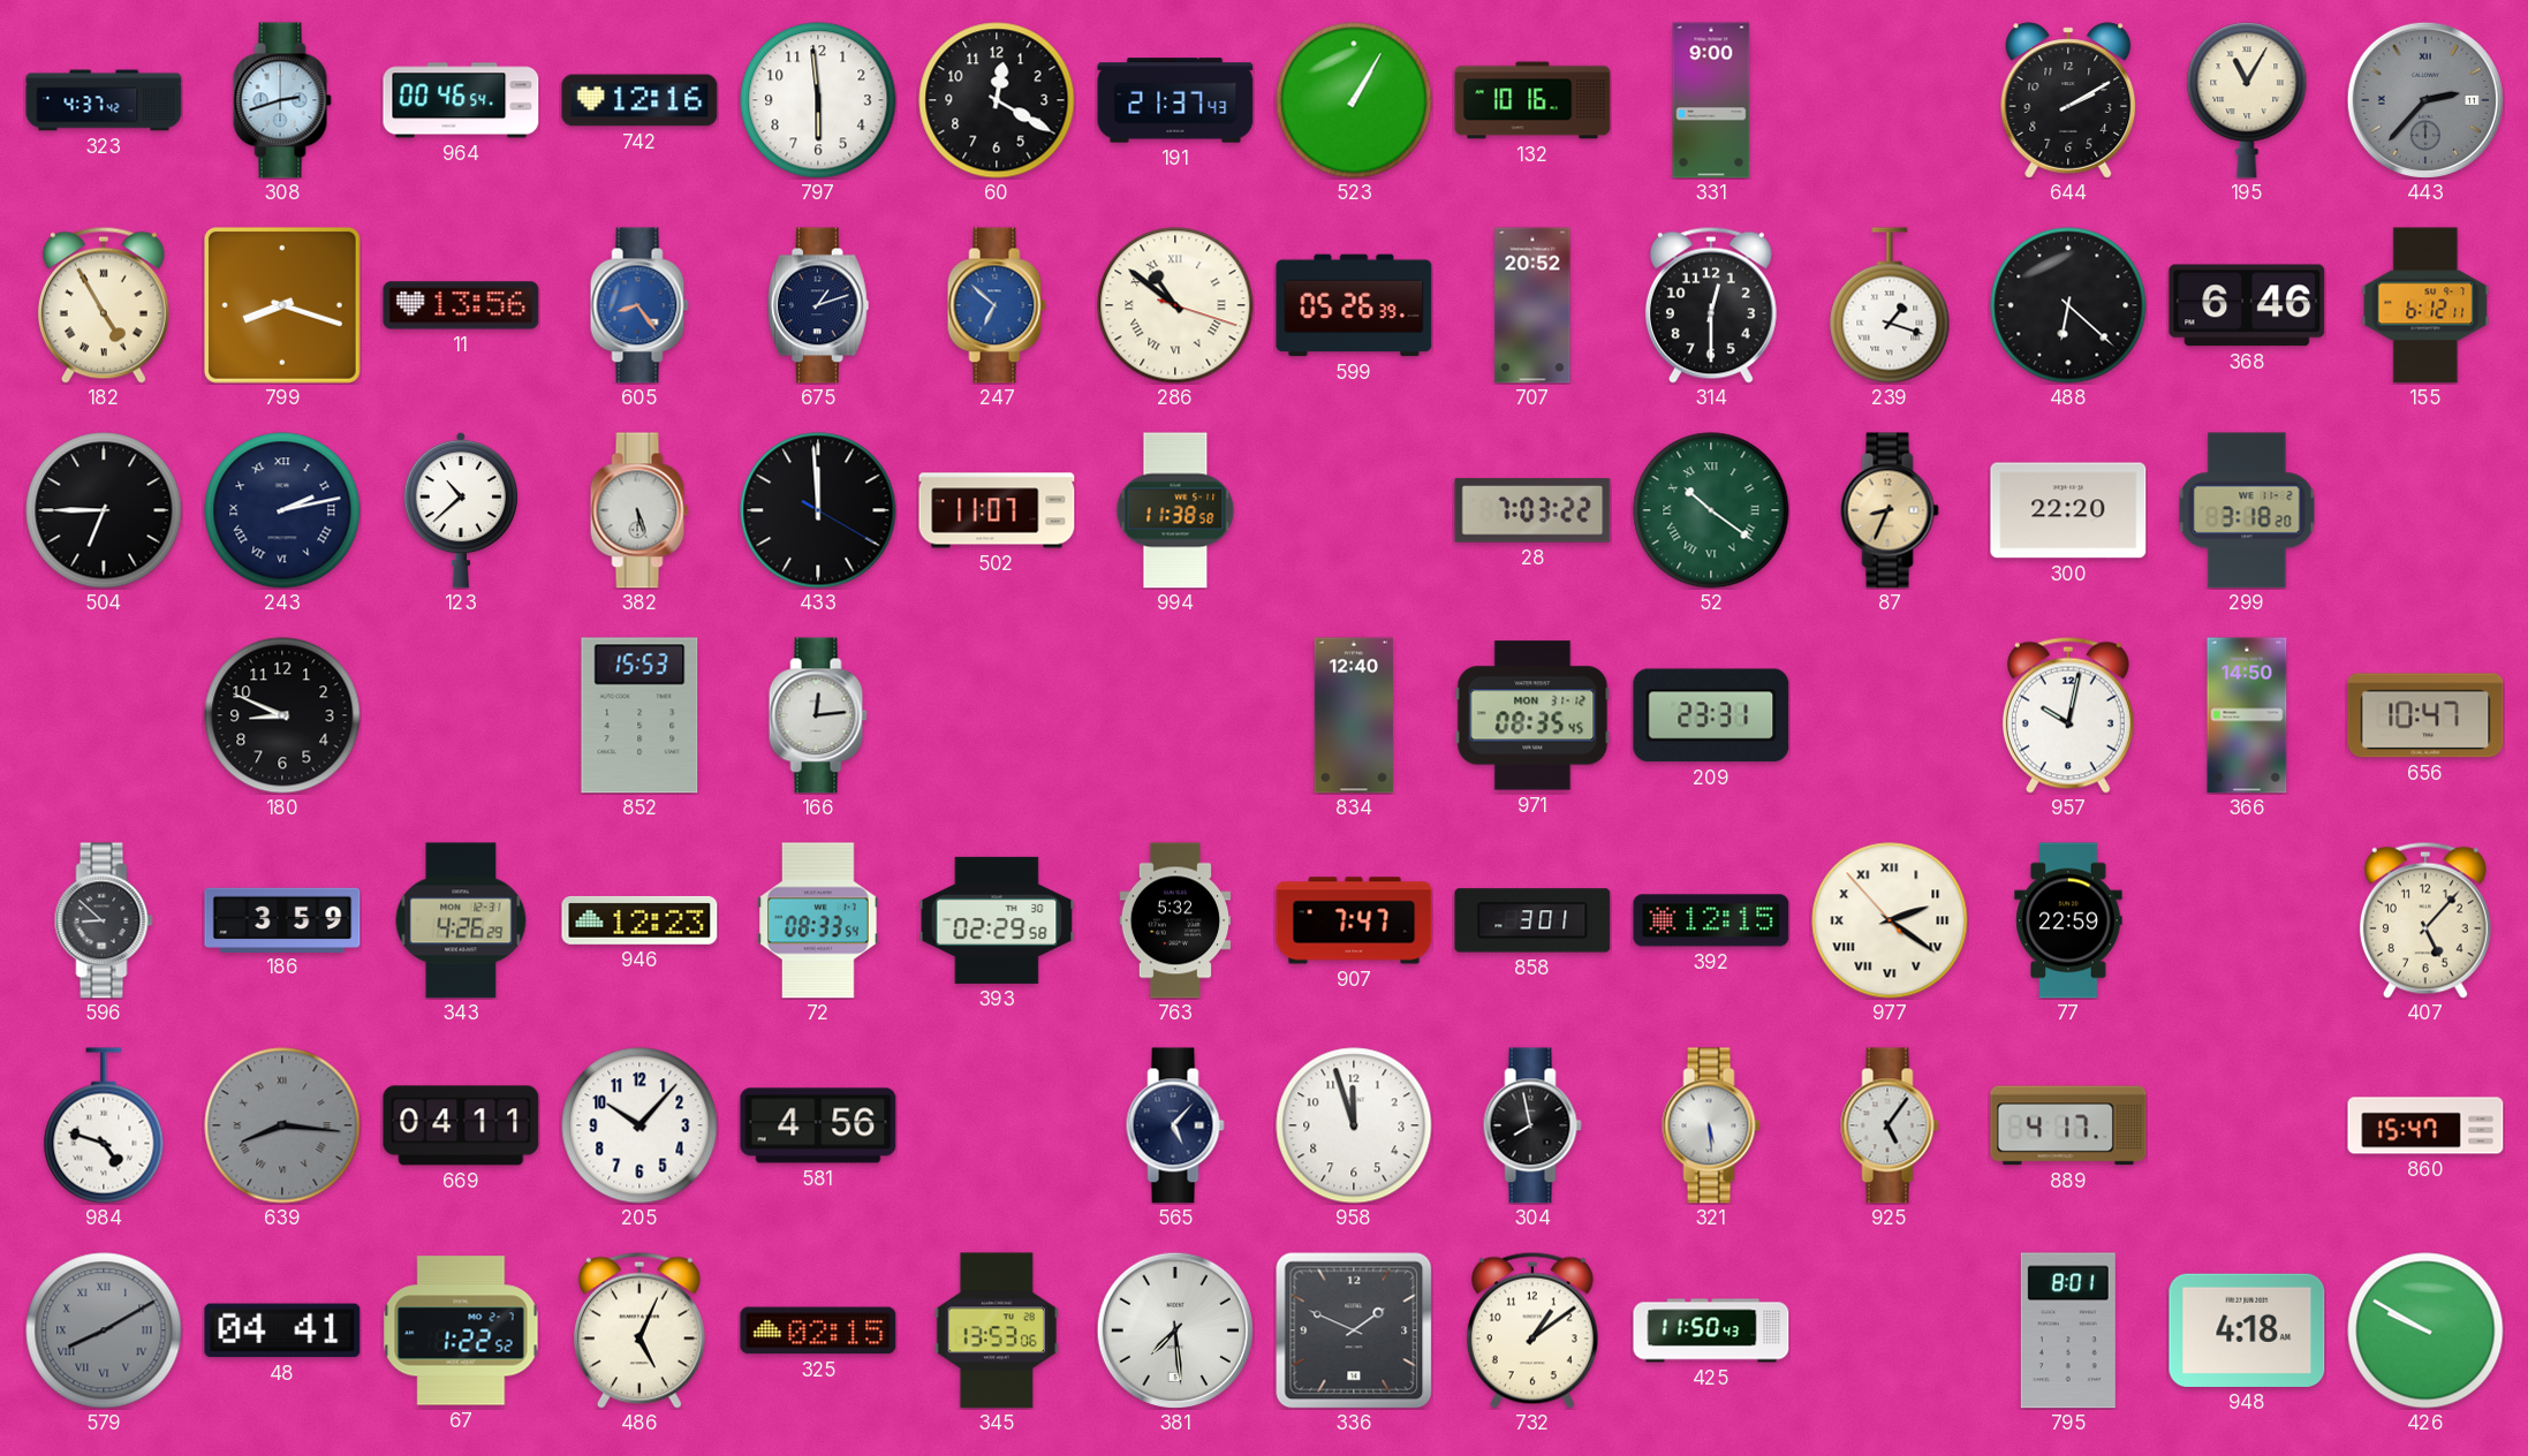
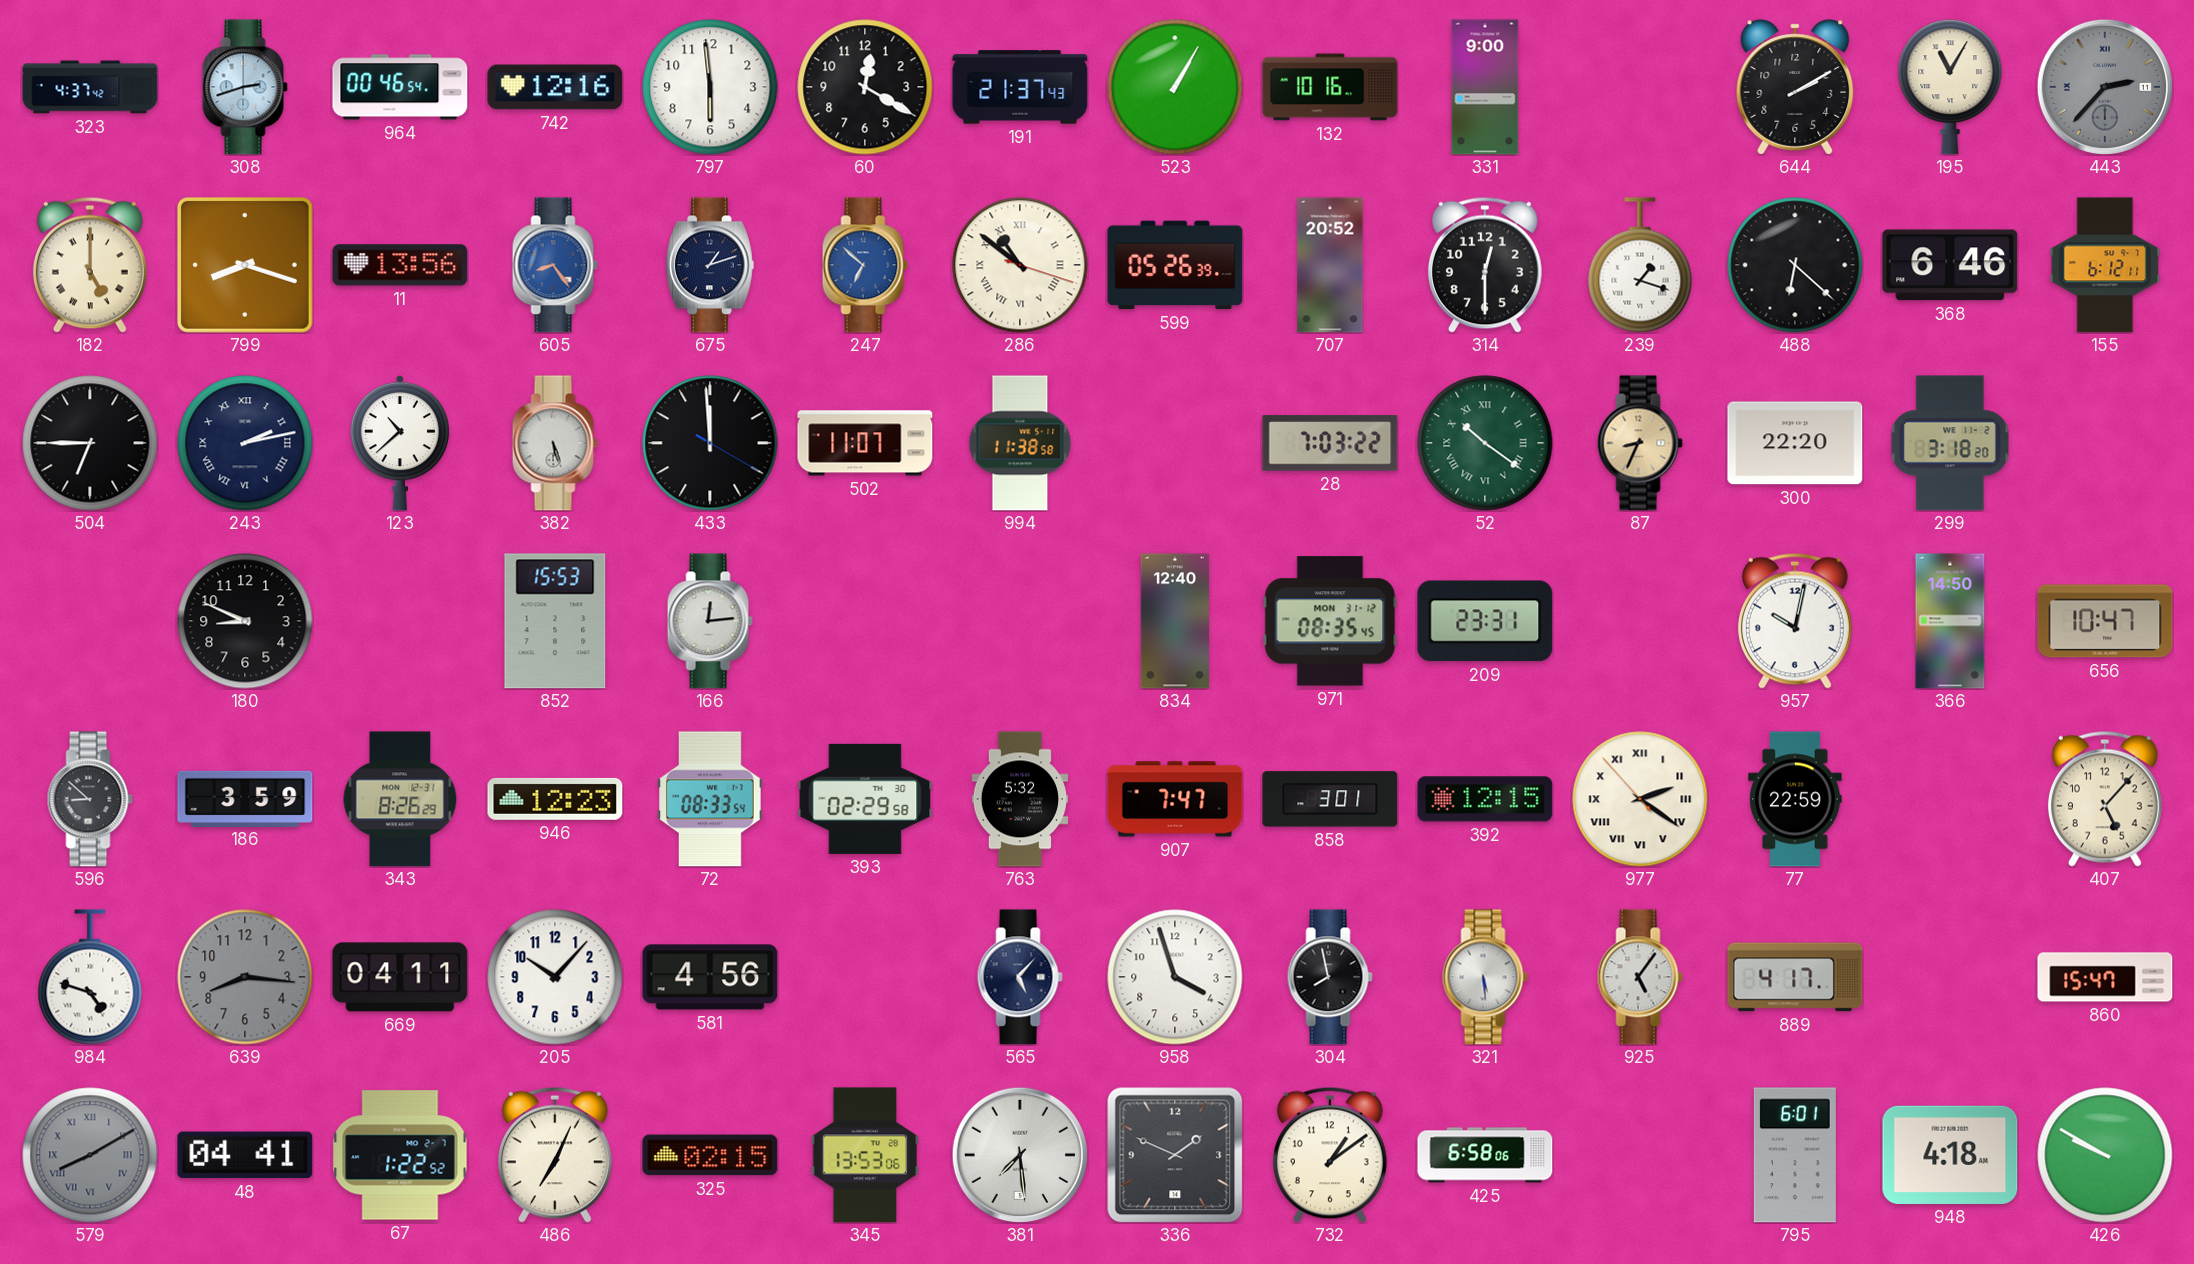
182: 4:55 -> 5:00 (90, 265)
343: 4:26 -> 8:26 (400, 799)
639 numerals: Roman -> Arabic (245, 977)
958: 11:57 -> 3:57 (1175, 977)
486: 5:04 -> 7:04 (555, 1155)
425: 11:50 -> 6:58 (1485, 1155)
795: 8:01 -> 6:01 (1795, 1155)
